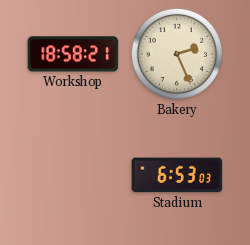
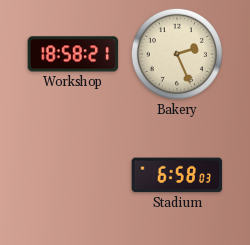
Stadium: 6:53 -> 6:58 (177, 175)
